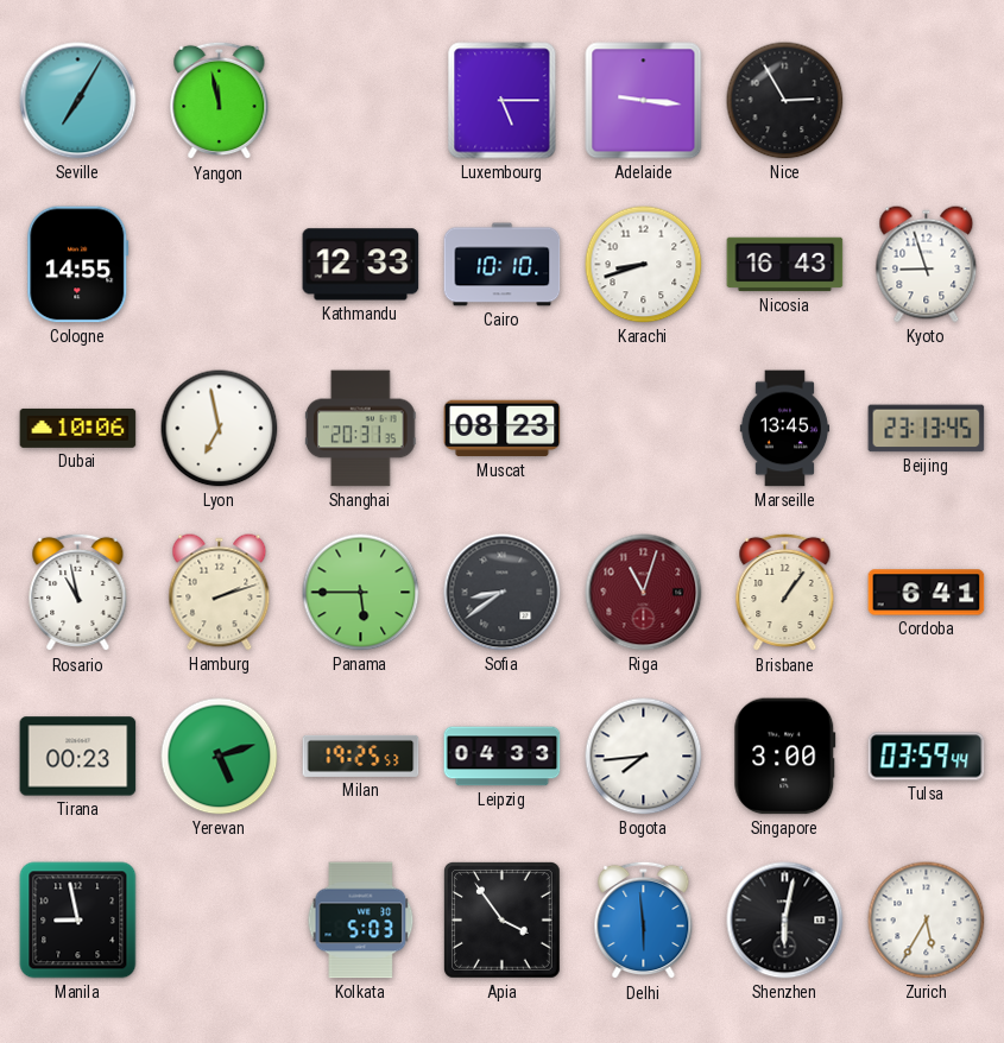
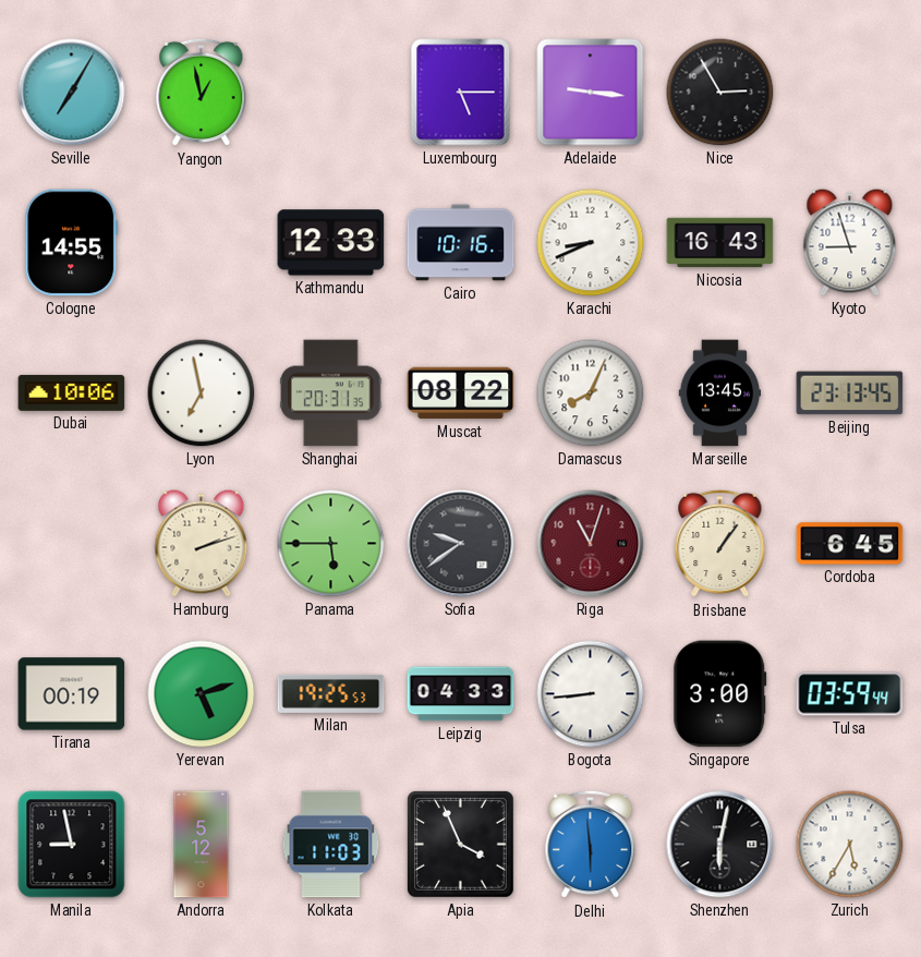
Yangon: 11:58 -> 12:58 (202, 93)
Cairo: 10:10 -> 10:16 (461, 243)
Karachi: 8:42 -> 8:41 (591, 243)
Muscat: 08:23 -> 08:22 (461, 393)
Damascus: none -> 8:04 (591, 393)
Rosario: 10:58 -> none (78, 593)
Sofia: 8:39 -> 9:39 (461, 544)
Cordoba: 6:41 -> 6:45 (850, 544)
Tirana: 00:23 -> 00:19 (72, 694)
Bogota: 7:44 -> 8:44 (591, 694)
Andorra: none -> 5:12 (202, 845)
Kolkata: 5:03 -> 11:03 (331, 845)
Apia: 3:54 -> 3:56 (461, 845)
